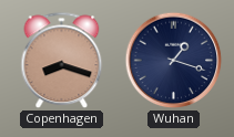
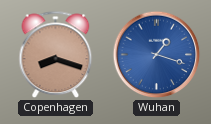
Wuhan dial: navy -> blue (157, 55)
